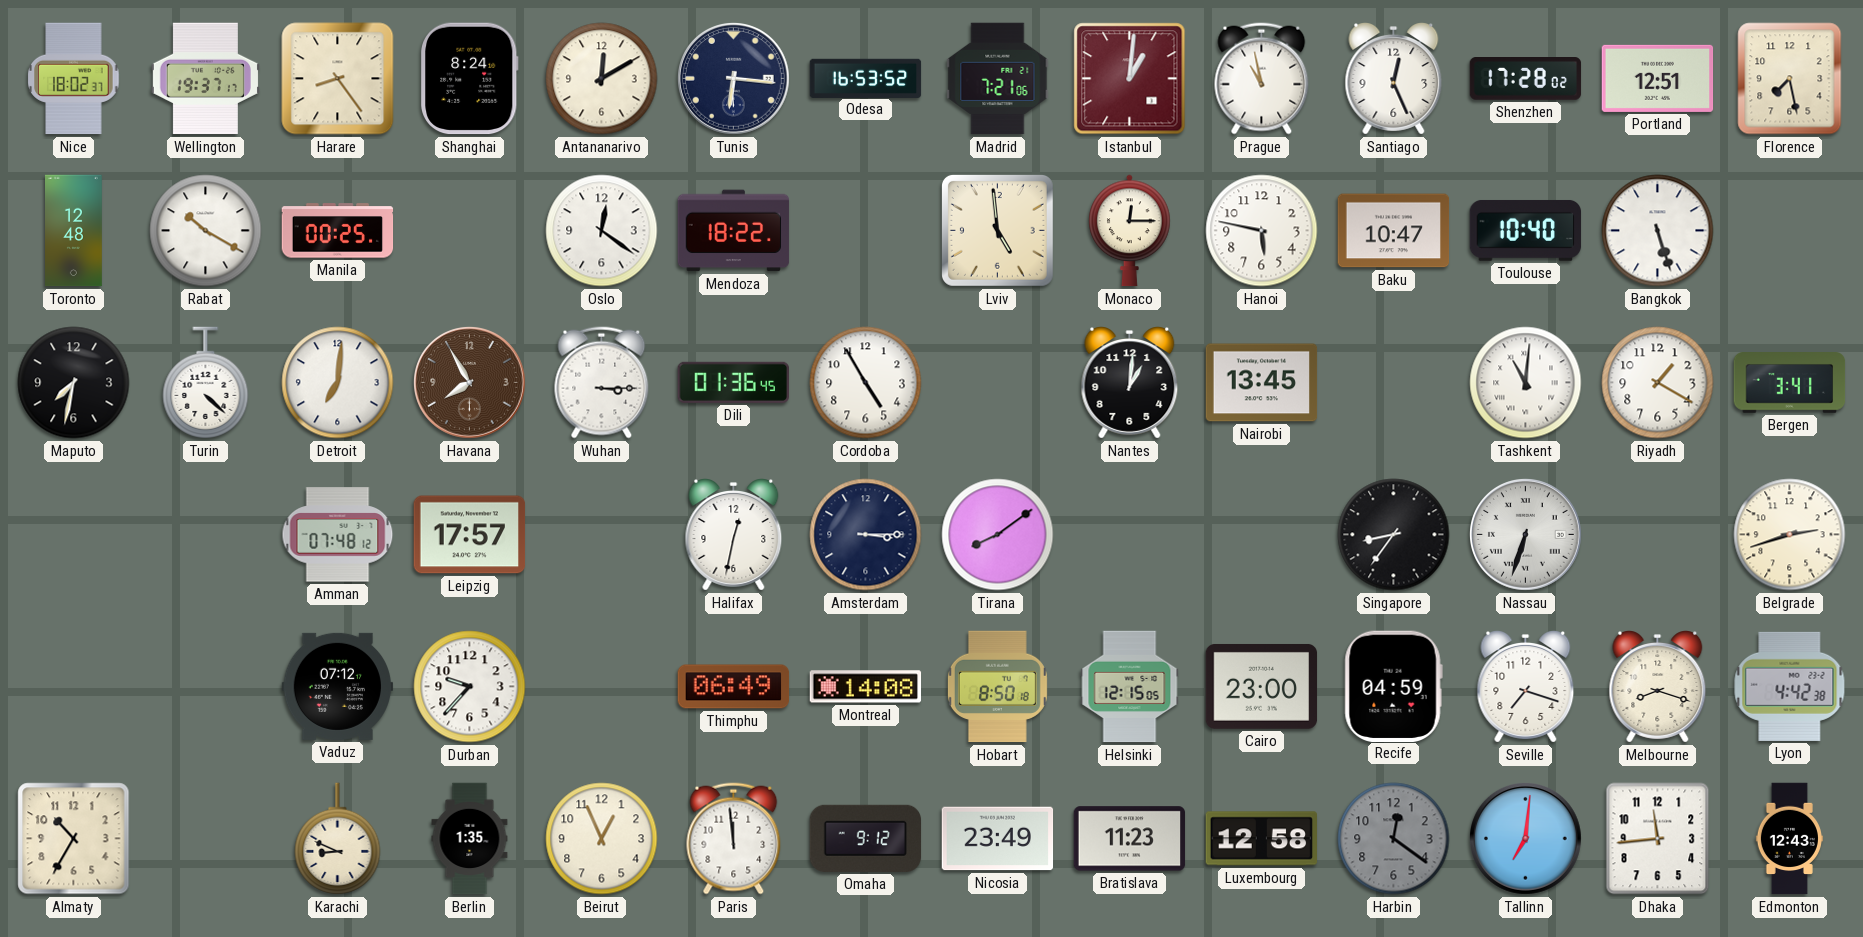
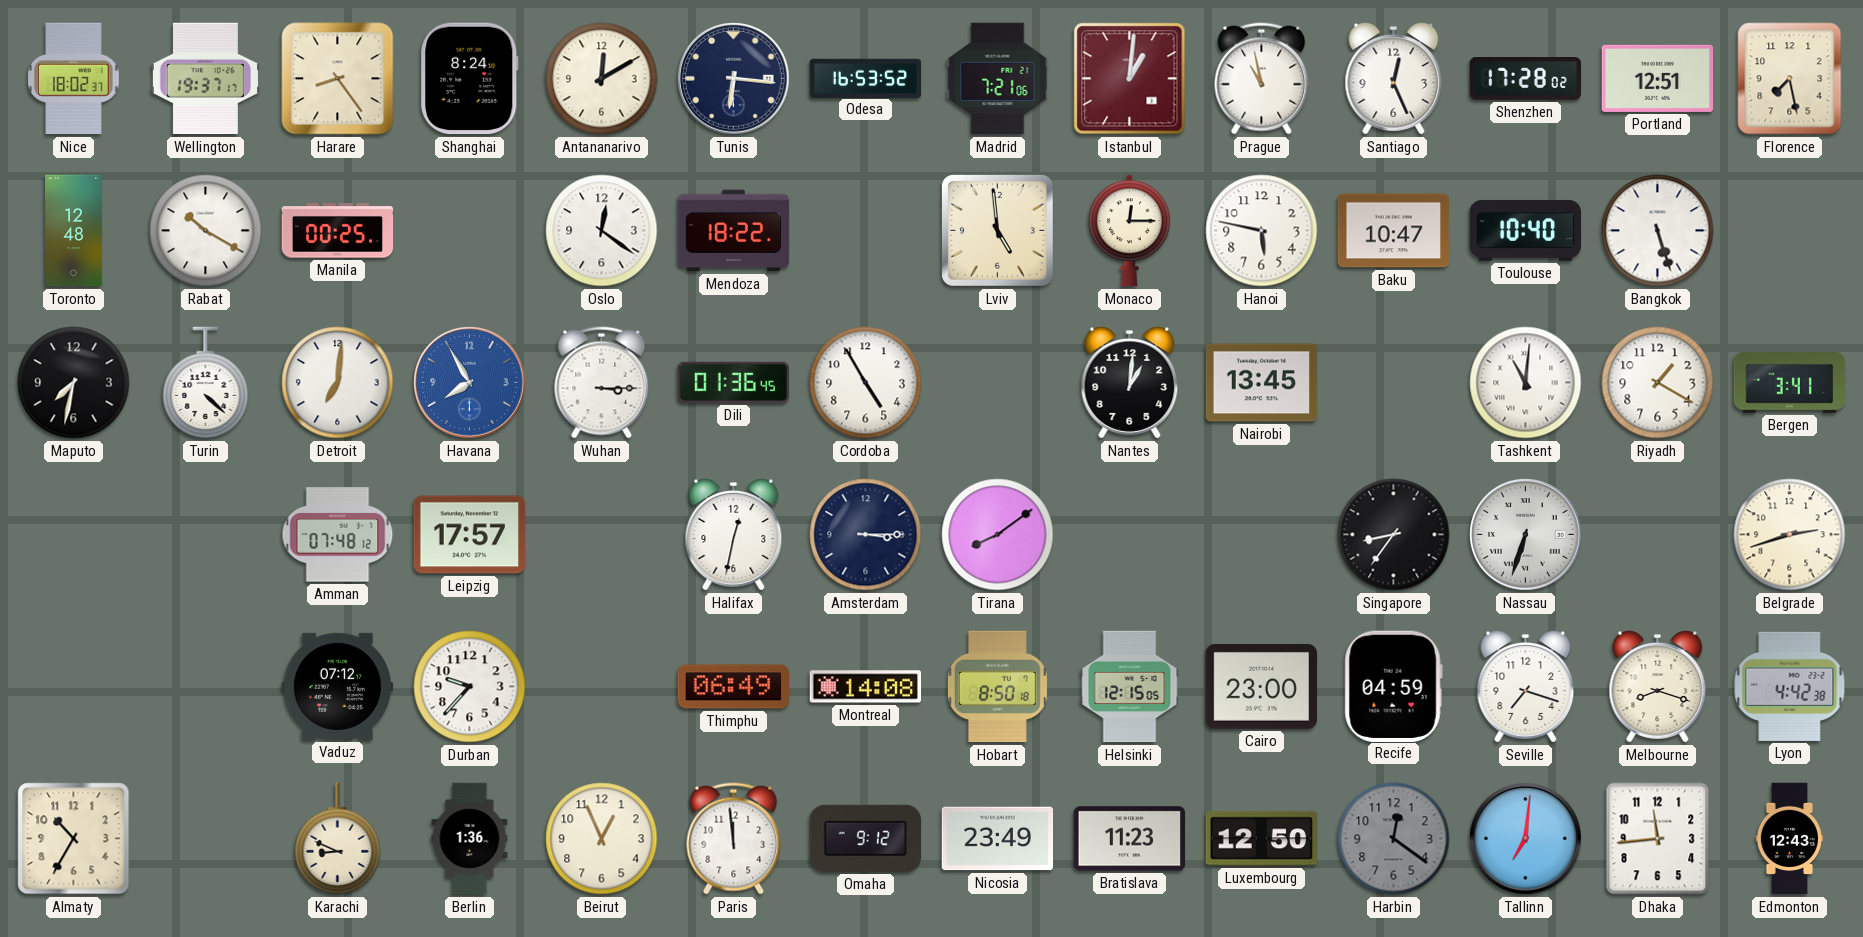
Havana dial: brown -> blue (470, 383)
Berlin: 1:35 -> 1:36 (470, 839)
Luxembourg: 12:58 -> 12:50 (1262, 839)
